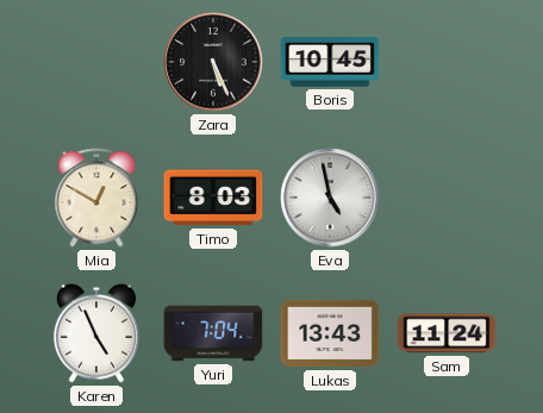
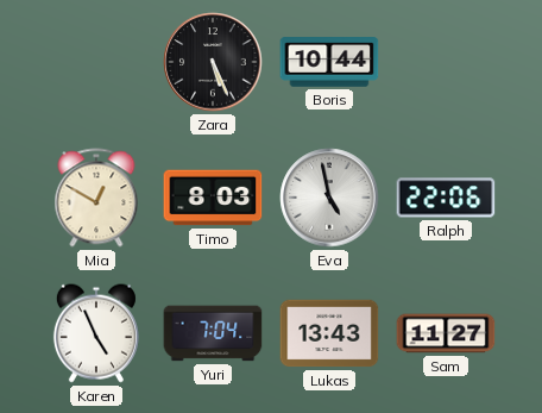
Boris: 10:45 -> 10:44 (329, 62)
Ralph: none -> 22:06 (446, 198)
Sam: 11:24 -> 11:27 (446, 333)
